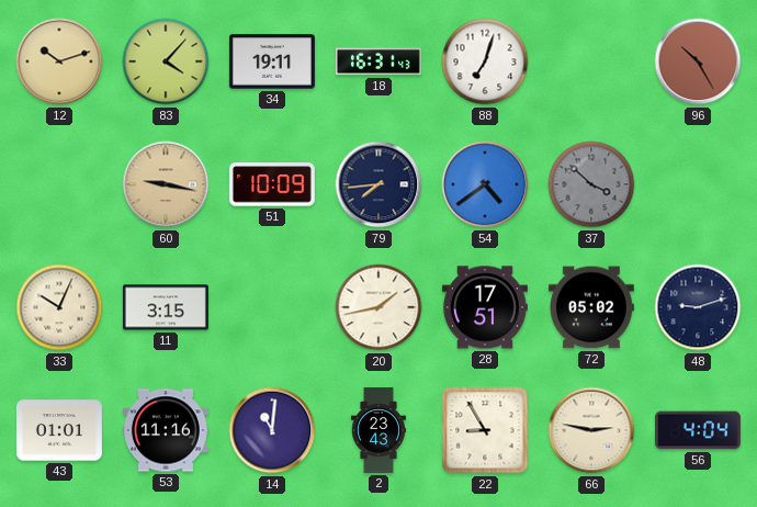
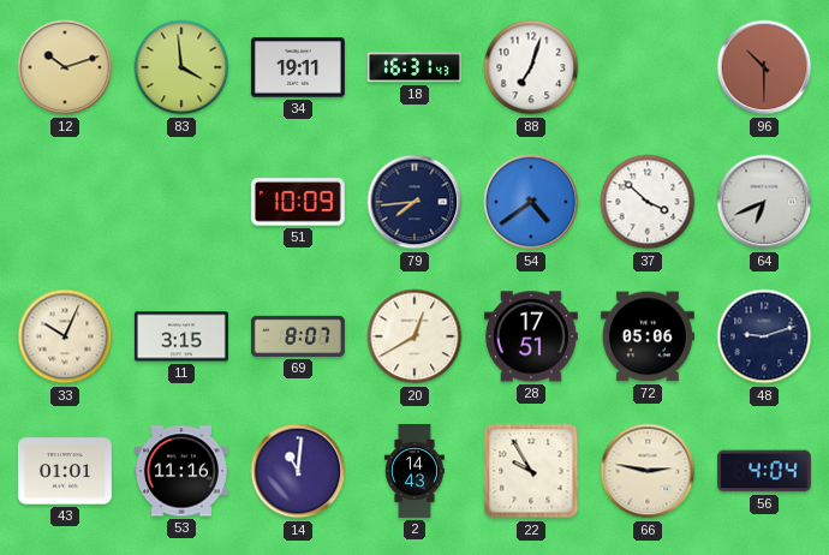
83: 4:07 -> 3:59 (181, 67)
96: 10:25 -> 10:30 (764, 67)
60: 9:17 -> none (166, 184)
37 dial: grey -> white (648, 202)
64: none -> 6:41 (764, 202)
69: none -> 8:07 (298, 336)
20: 1:43 -> 12:40 (415, 336)
72: 05:02 -> 05:06 (648, 336)
2: 23:43 -> 14:43 (415, 471)
22: 8:55 -> 9:55 (531, 471)
